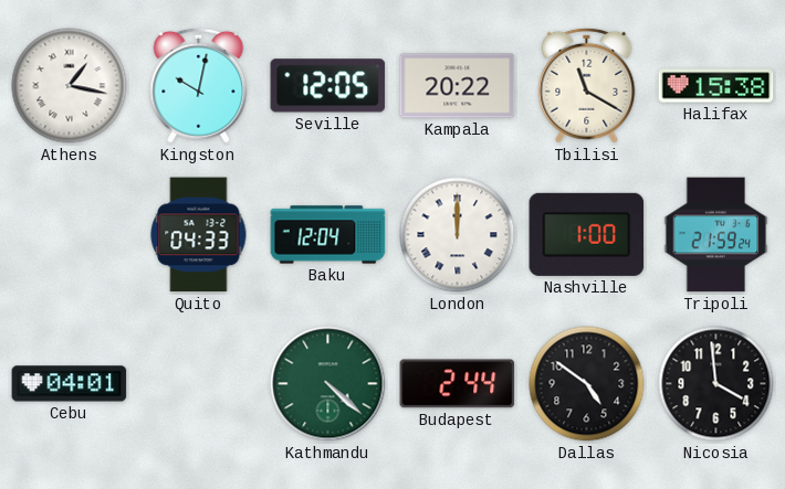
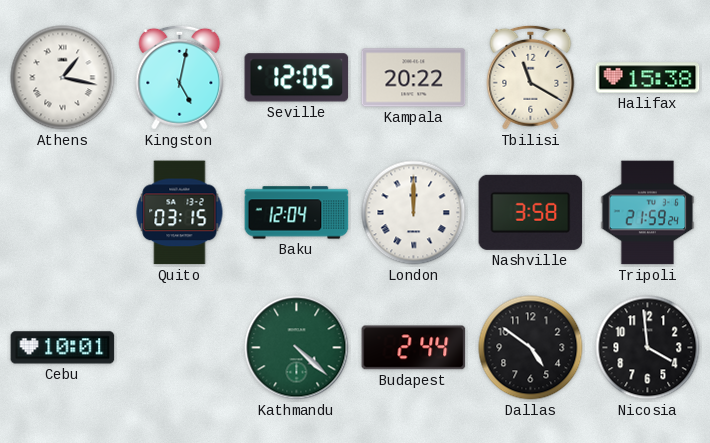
Kingston: 10:02 -> 5:02 (180, 77)
Quito: 04:33 -> 03:15 (180, 213)
Nashville: 1:00 -> 3:58 (531, 212)
Cebu: 04:01 -> 10:01 (63, 348)
